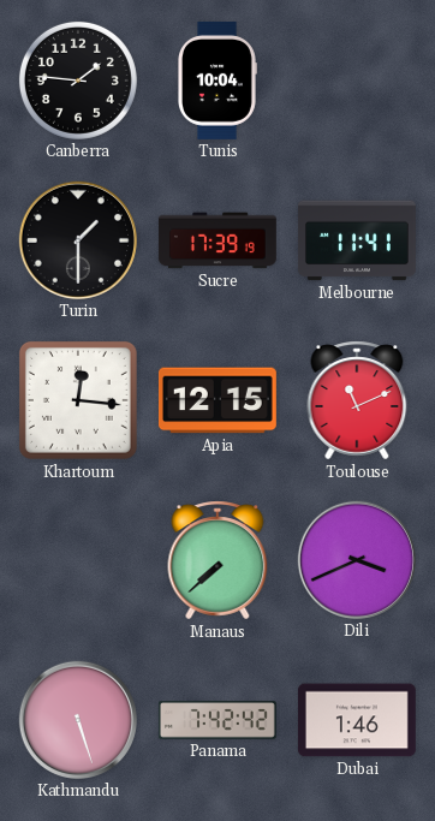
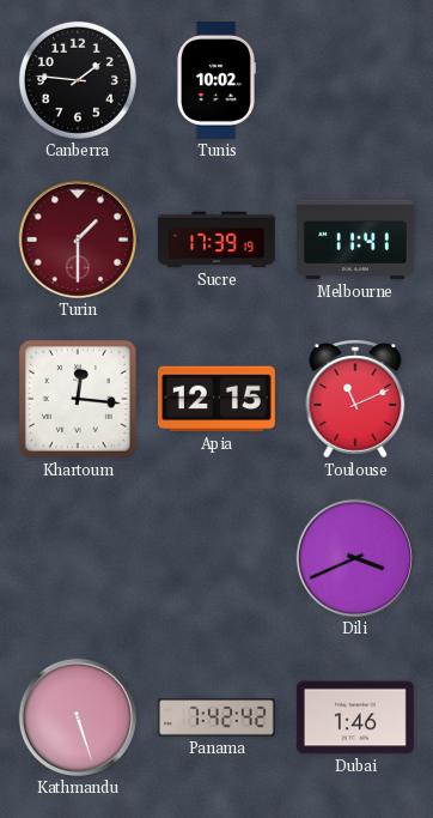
Tunis: 10:04 -> 10:02 (216, 80)
Turin dial: black -> burgundy (78, 240)
Manaus: 7:38 -> none (218, 560)
